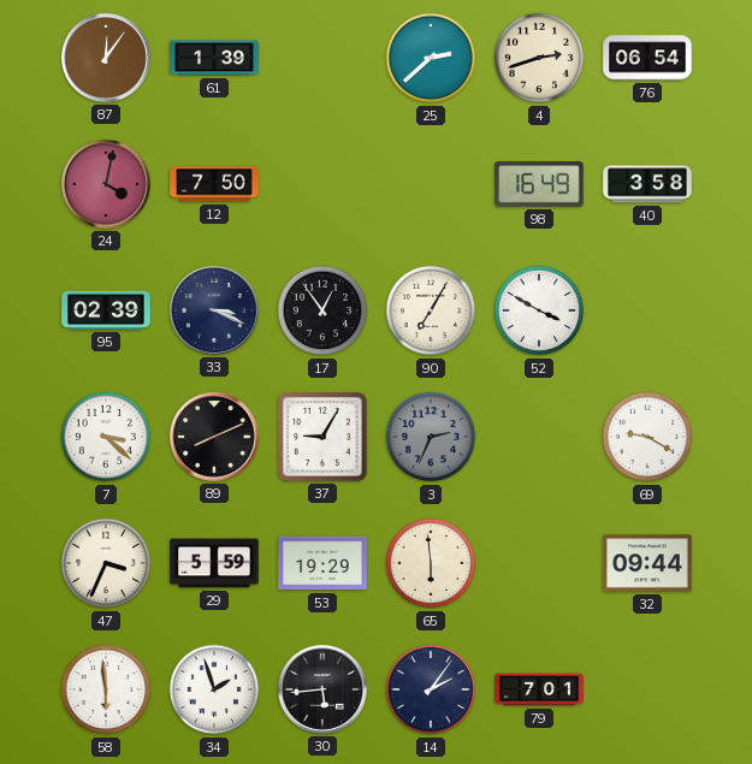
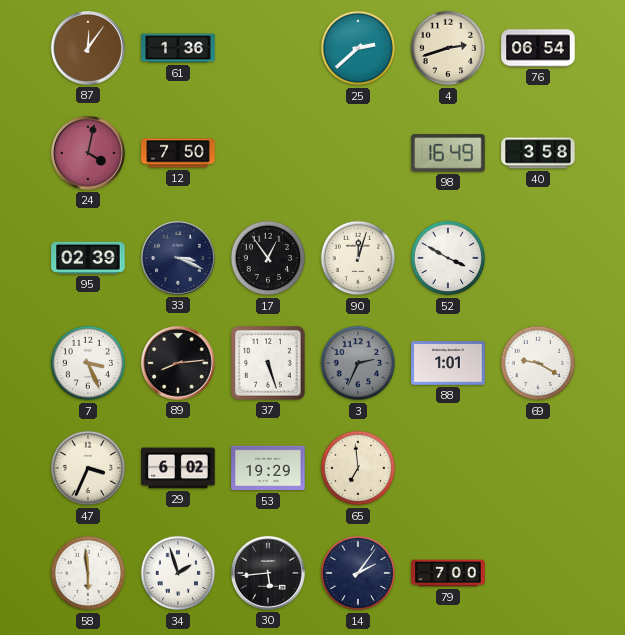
61: 1:39 -> 1:36 (178, 48)
90: 7:05 -> 12:03 (358, 258)
7: 3:22 -> 3:26 (88, 363)
89: 8:11 -> 8:14 (178, 363)
37: 9:05 -> 5:27 (268, 363)
88: none -> 1:01 (448, 363)
29: 5:59 -> 6:02 (178, 468)
65: 5:59 -> 6:59 (358, 468)
32: 09:44 -> none (647, 563)
79: 7:01 -> 7:00 (448, 573)
